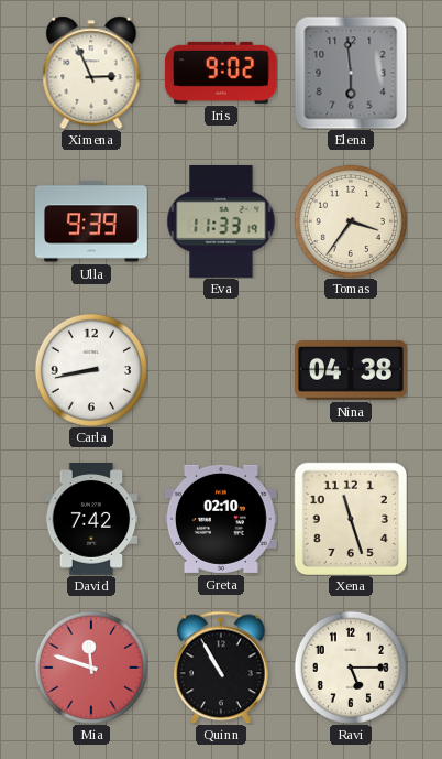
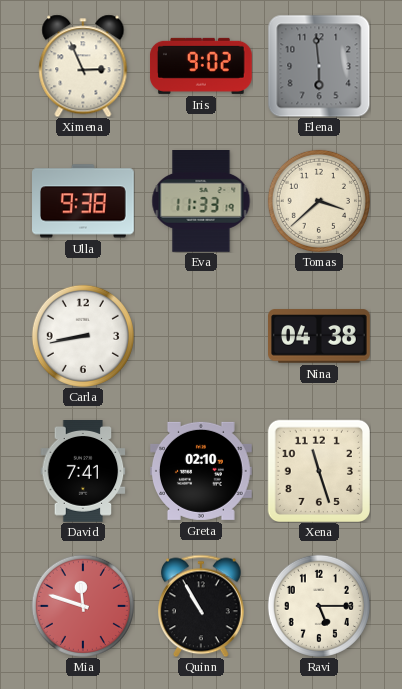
Ulla: 9:39 -> 9:38 (84, 201)
Tomas: 3:36 -> 3:38 (319, 201)
David: 7:42 -> 7:41 (83, 472)
